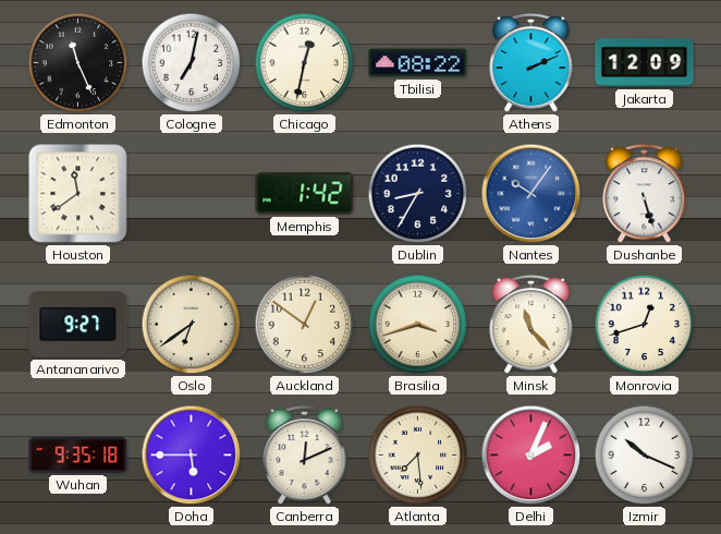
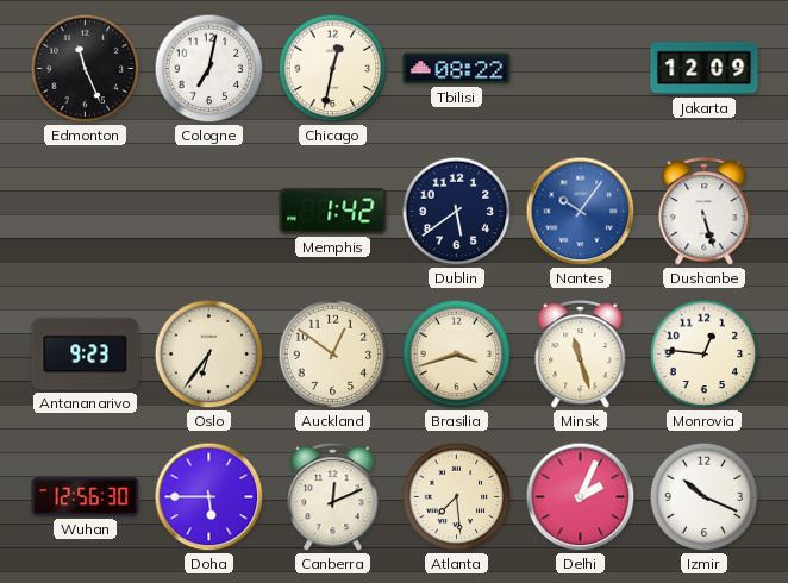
Athens: 2:11 -> none (531, 62)
Houston: 11:39 -> none (78, 194)
Dublin: 8:35 -> 5:39 (457, 212)
Antananarivo: 9:27 -> 9:23 (86, 355)
Oslo: 6:39 -> 6:36 (209, 355)
Minsk: 11:23 -> 11:27 (581, 353)
Monrovia: 12:42 -> 12:46 (705, 355)
Wuhan: 9:35 -> 12:56 (86, 497)
